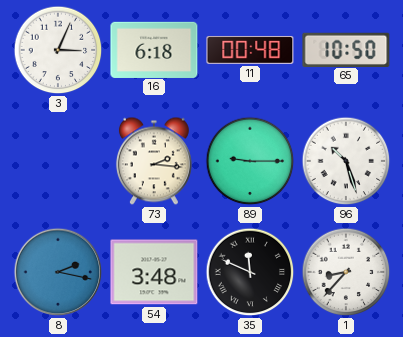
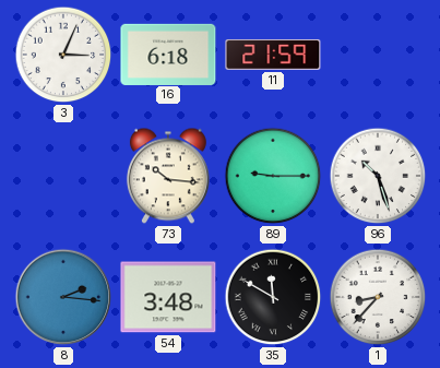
11: 00:48 -> 21:59 (273, 55)
65: 10:50 -> none (346, 49)
73: 2:16 -> 10:16 (168, 176)
8: 2:17 -> 2:16 (63, 297)
35: 11:49 -> 11:50 (273, 297)
